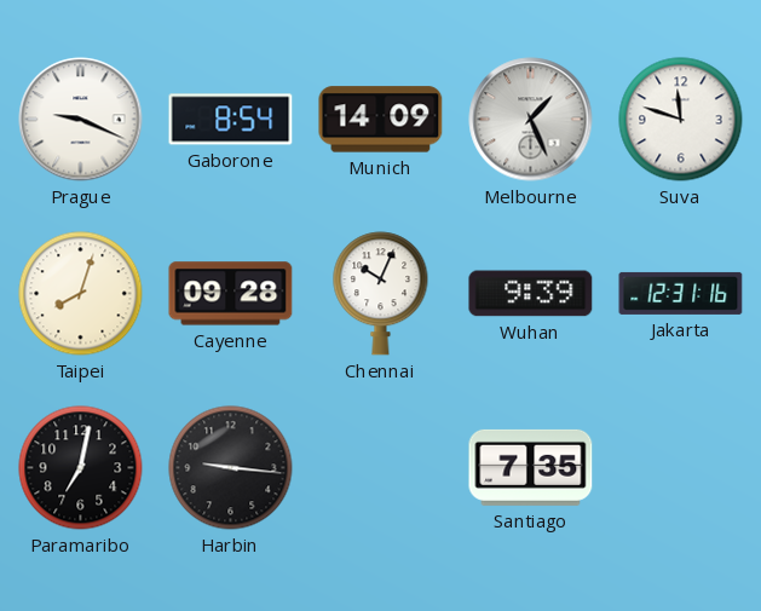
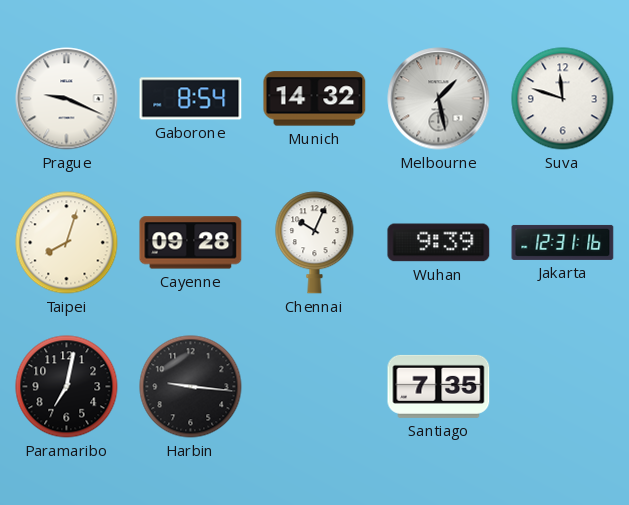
Munich: 14:09 -> 14:32 (315, 99)
Melbourne: 1:26 -> 1:28 (439, 99)
